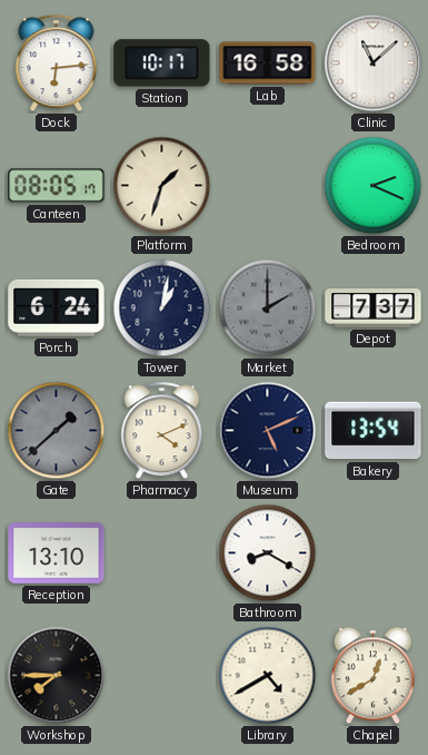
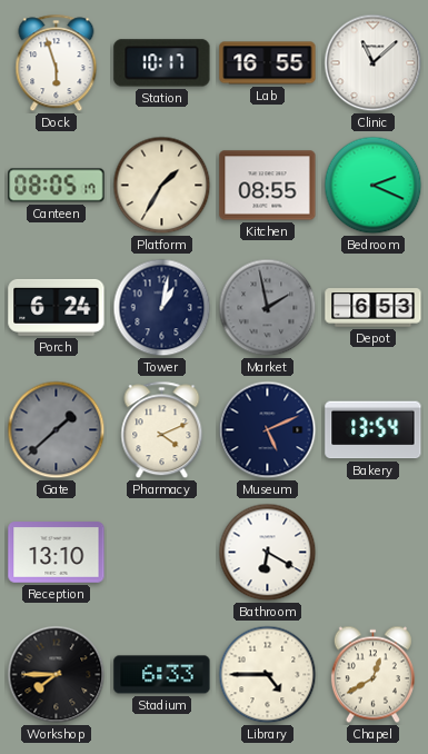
Dock: 6:14 -> 5:57 (57, 63)
Lab: 16:58 -> 16:55 (268, 63)
Platform: 1:33 -> 1:35 (162, 186)
Kitchen: none -> 08:55 (268, 186)
Market: 2:00 -> 1:58 (268, 308)
Depot: 7:37 -> 6:53 (374, 308)
Bathroom: 8:20 -> 6:20 (268, 553)
Stadium: none -> 6:33 (162, 675)
Library: 4:40 -> 4:45 (268, 675)
